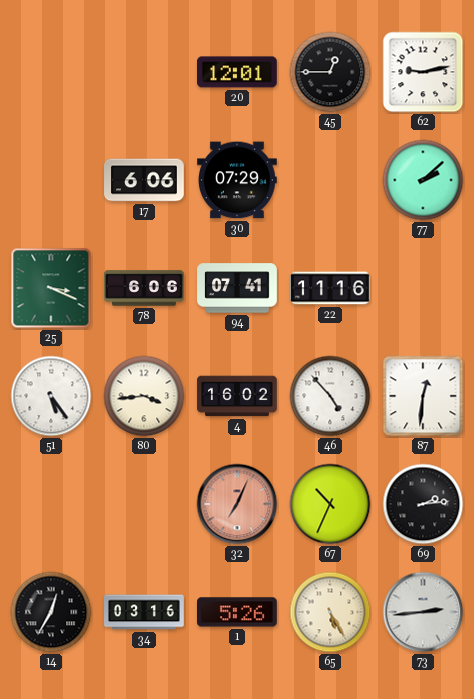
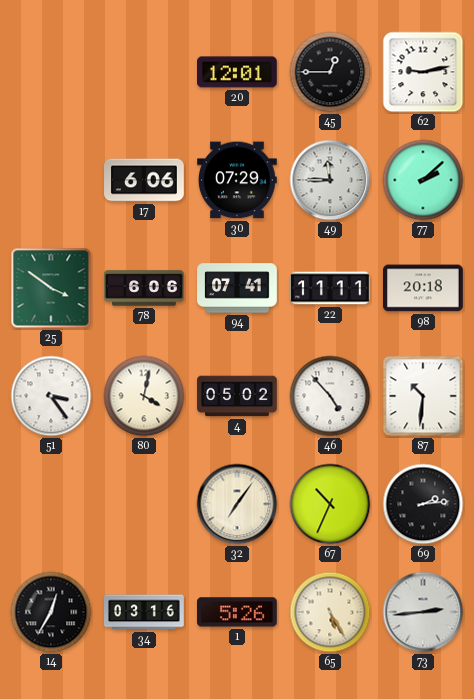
49: none -> 11:45 (330, 180)
25: 3:19 -> 3:51 (51, 288)
22: 11:16 -> 11:11 (330, 288)
98: none -> 20:18 (424, 288)
51: 5:24 -> 3:24 (51, 396)
80: 3:44 -> 4:02 (144, 396)
4: 16:02 -> 05:02 (237, 396)
87: 12:31 -> 10:31 (423, 396)
32: 7:04 -> 7:06 (237, 504)
32 dial: salmon -> cream (237, 504)
